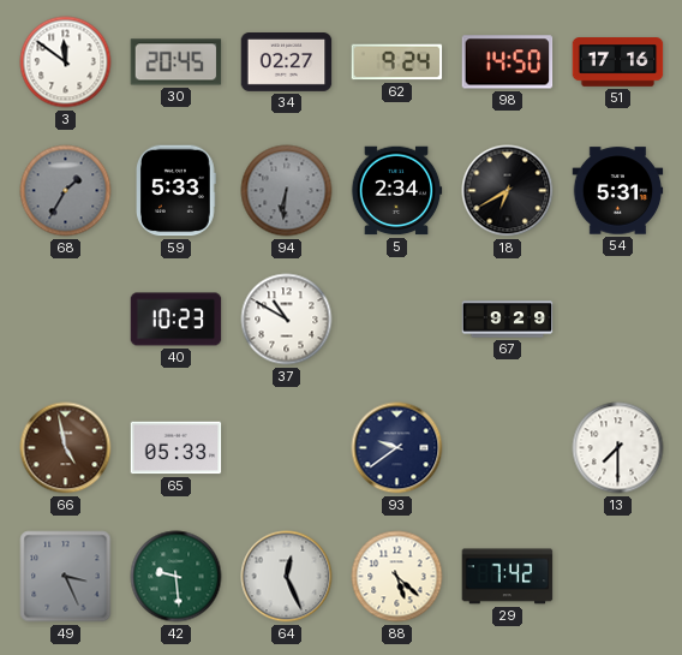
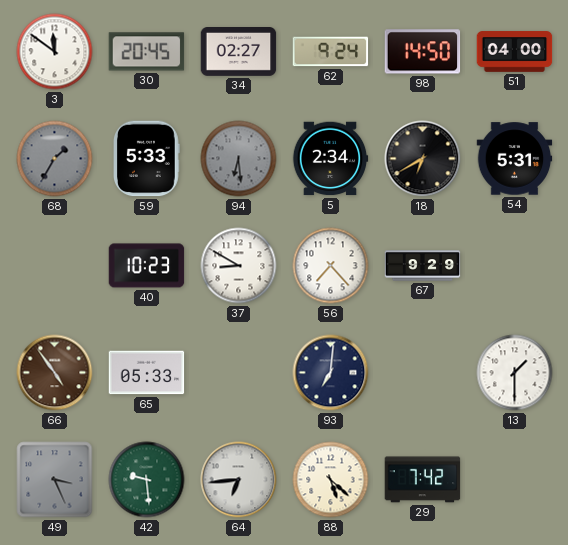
51: 17:16 -> 04:00 (515, 52)
94: 6:31 -> 6:29 (239, 159)
37: 10:50 -> 8:50 (239, 266)
56: none -> 7:23 (331, 266)
66: 4:58 -> 4:54 (55, 373)
93: 9:39 -> 7:01 (331, 373)
13: 7:30 -> 1:30 (515, 373)
64: 12:26 -> 6:44 (239, 480)
